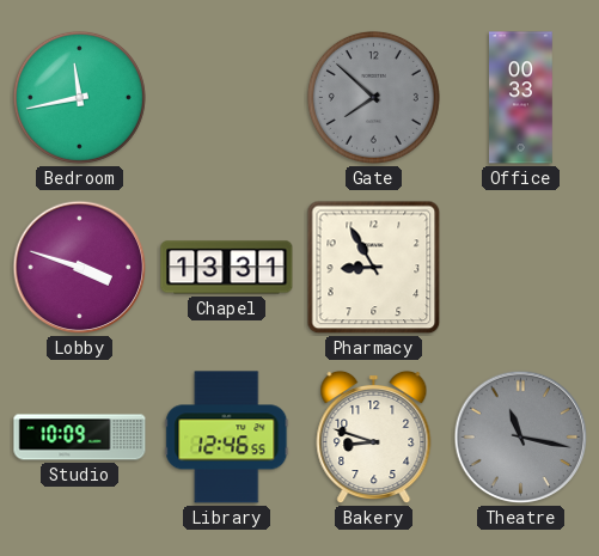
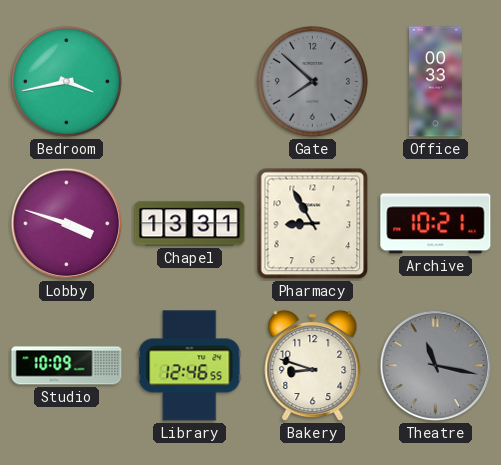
Bedroom: 11:43 -> 3:43 (66, 81)
Archive: none -> 10:21 (436, 224)
